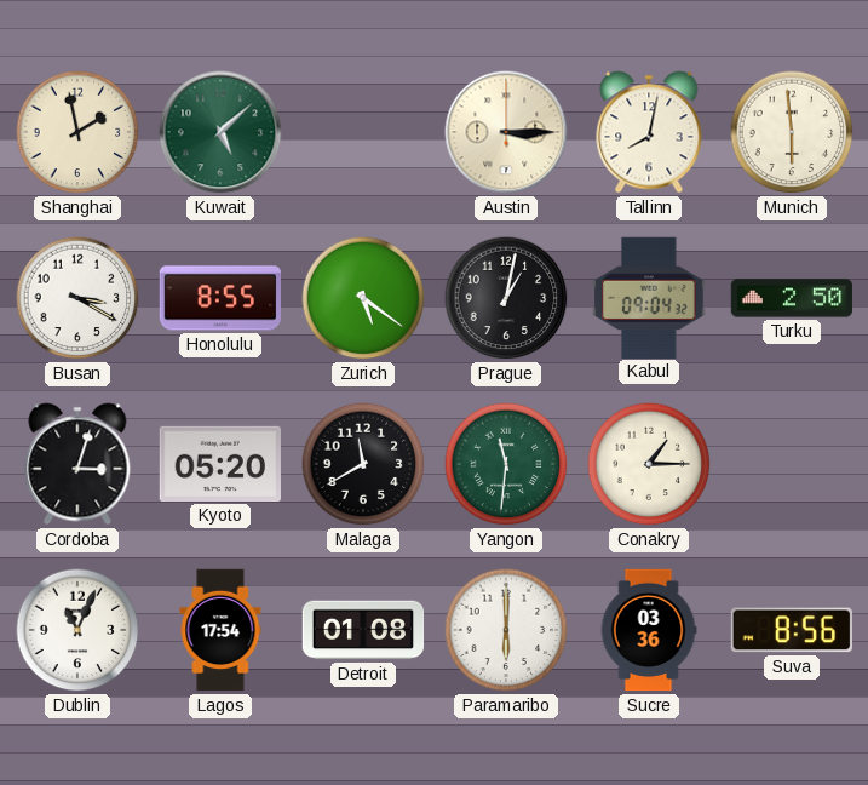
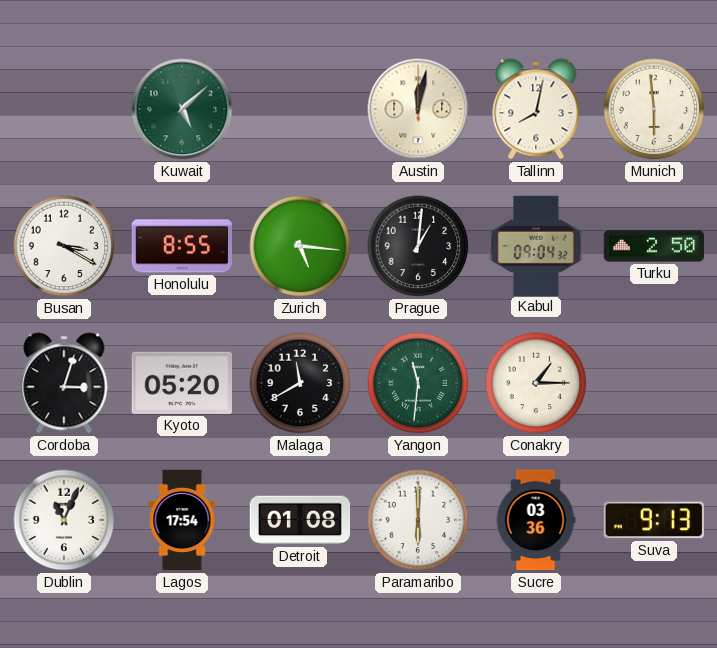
Shanghai: 1:58 -> none (77, 132)
Austin: 3:15 -> 12:02 (418, 109)
Zurich: 5:21 -> 5:16 (300, 246)
Prague: 1:02 -> 1:01 (418, 246)
Suva: 8:56 -> 9:13 (654, 520)
